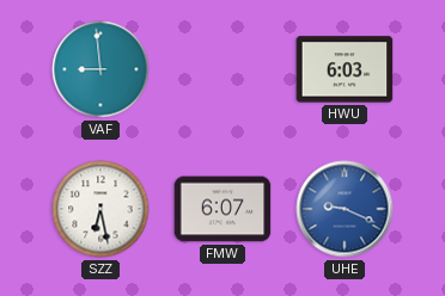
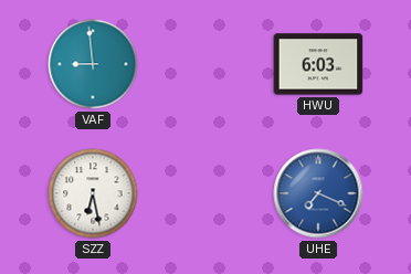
FMW: 6:07 -> none (222, 209)
UHE: 9:19 -> 7:19 (318, 193)
